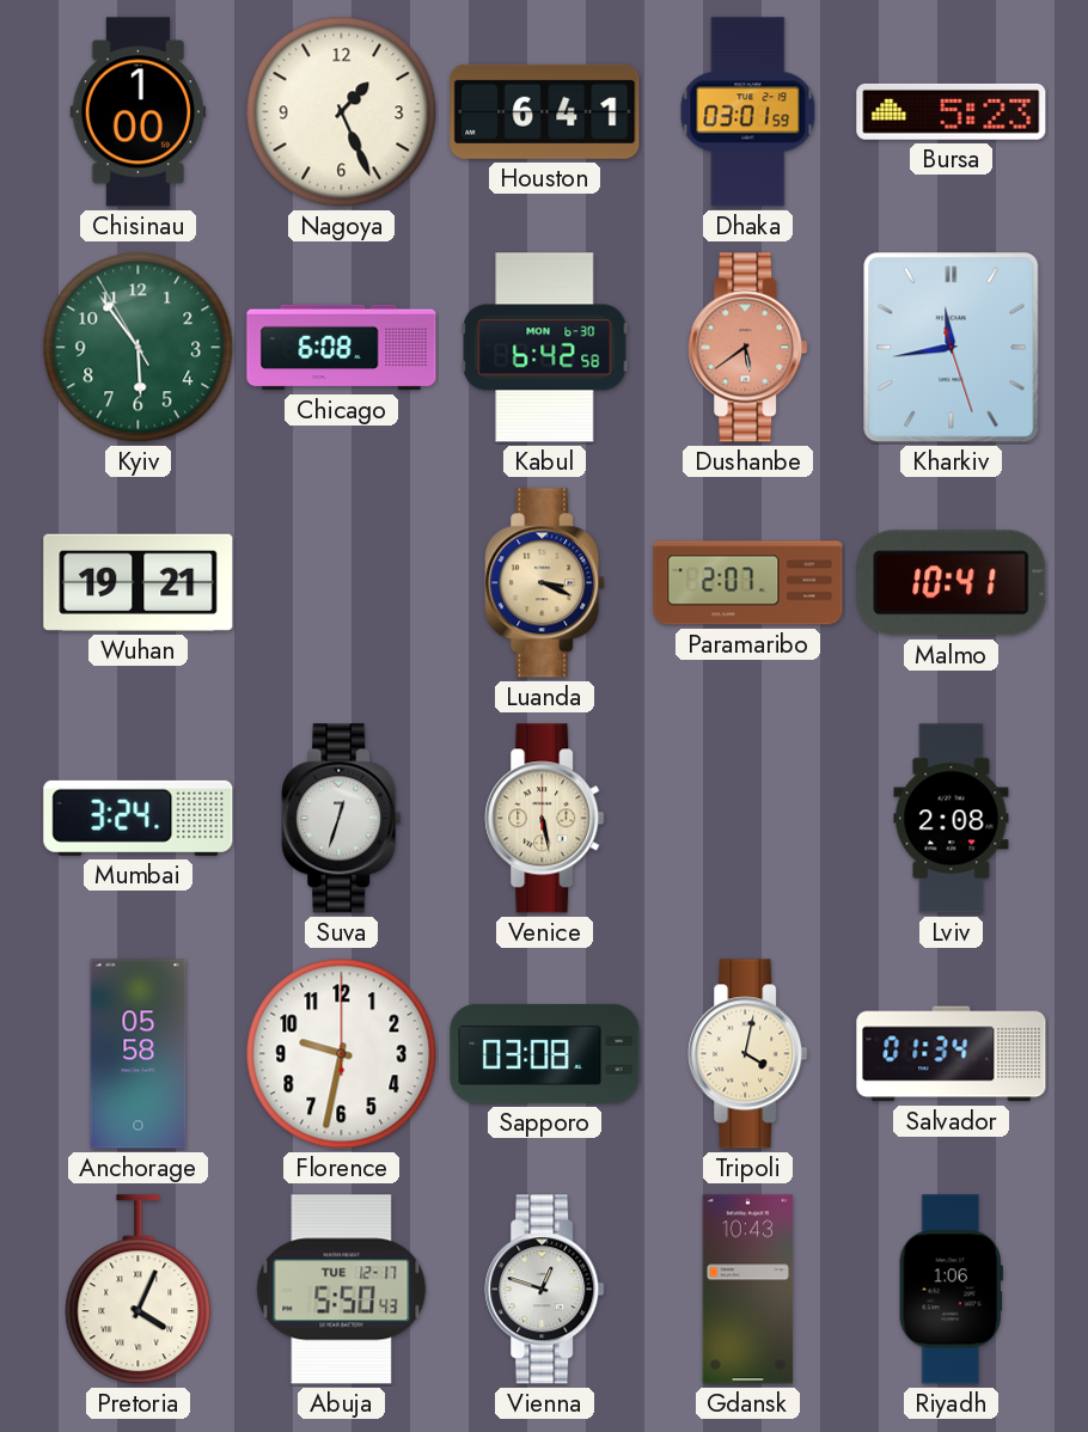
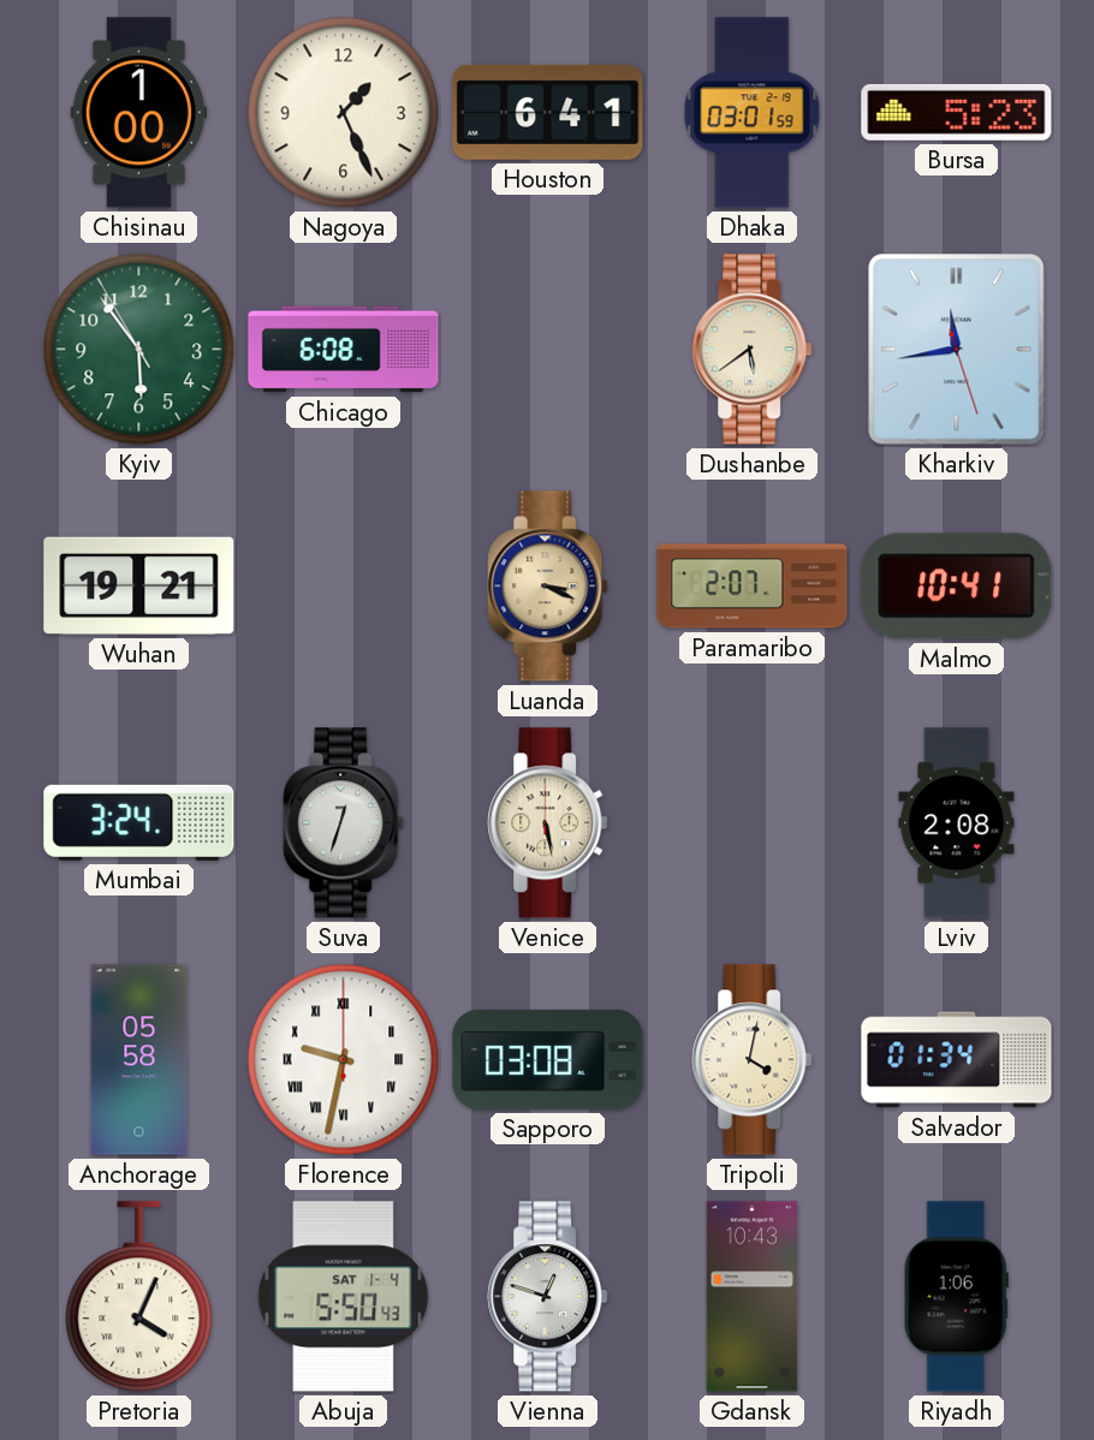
Kabul: 6:42 -> none (545, 348)
Dushanbe dial: salmon -> cream (753, 350)
Florence numerals: Arabic -> Roman (344, 1060)
Abuja date: TUE 12-17 -> SAT 1-4 (344, 1297)
